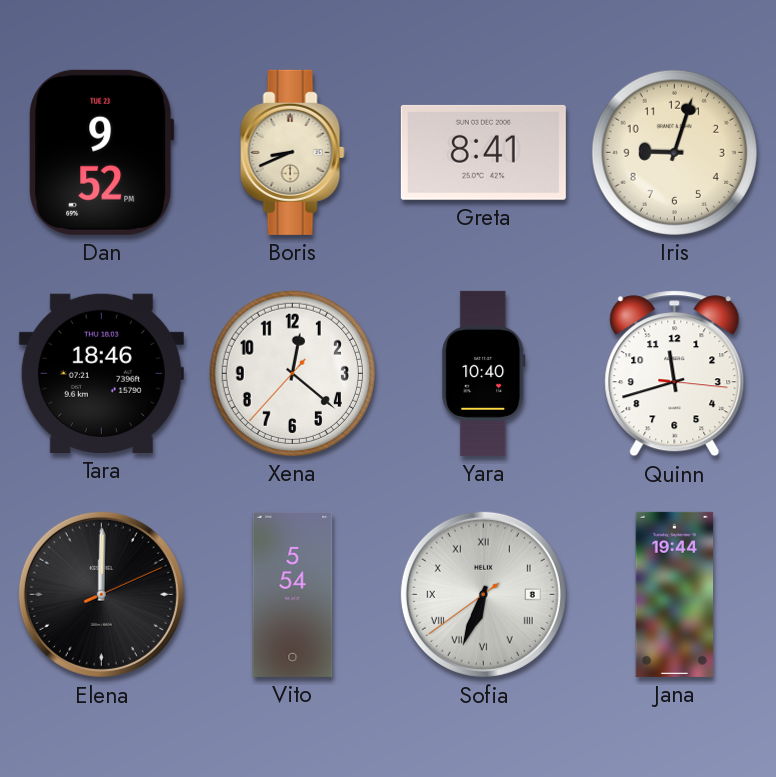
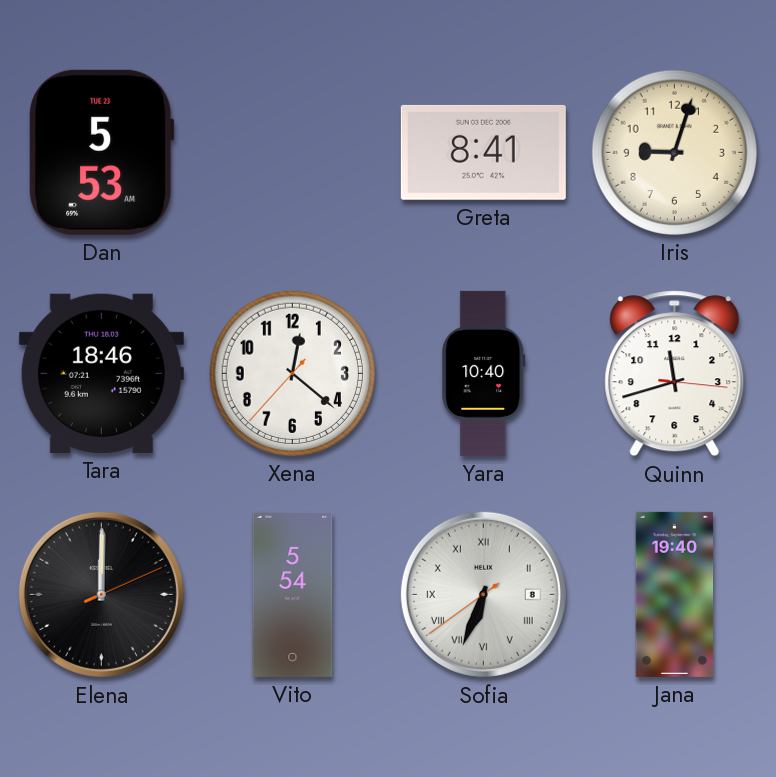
Dan: 9:52 -> 5:53 (102, 152)
Boris: 8:41 -> none (292, 152)
Jana: 19:44 -> 19:40 (675, 594)
